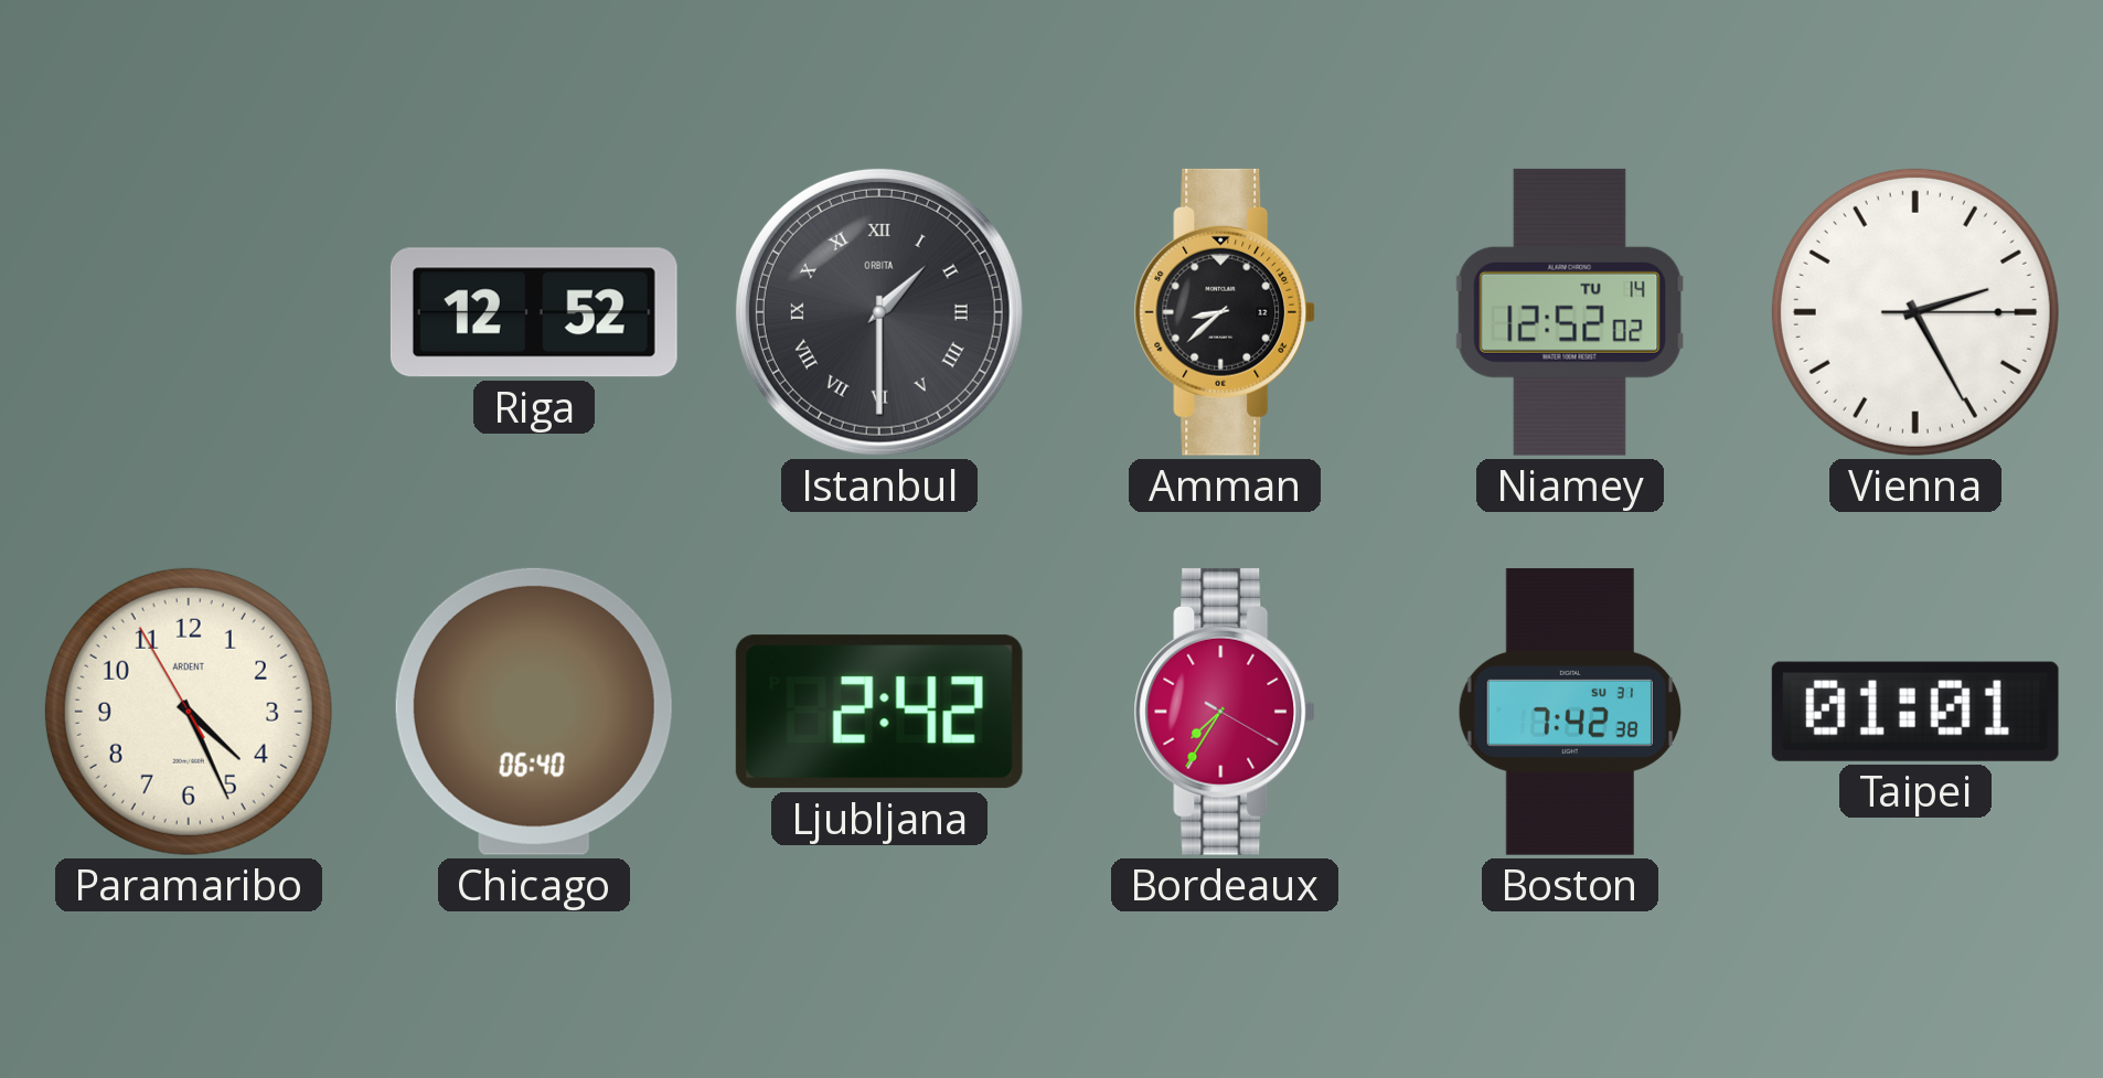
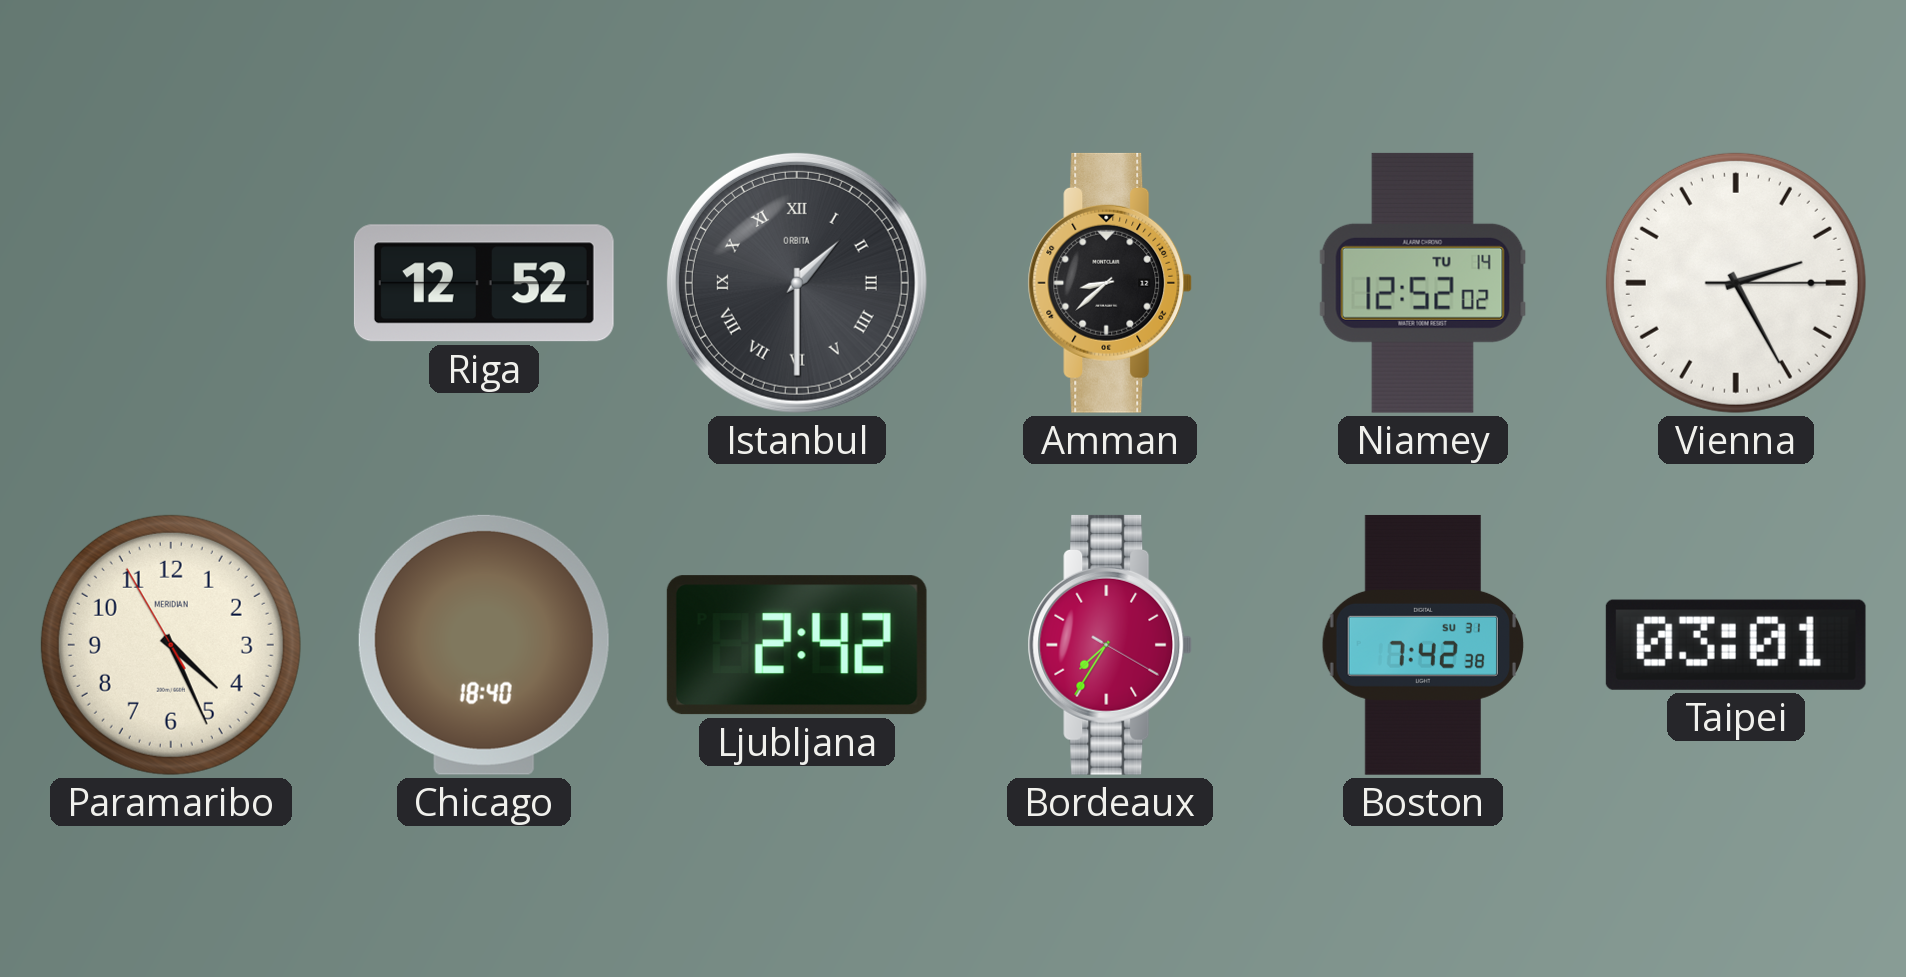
Paramaribo brand: ARDENT -> MERIDIAN (171, 645)
Chicago: 06:40 -> 18:40 (484, 645)
Taipei: 01:01 -> 03:01 (1736, 645)
